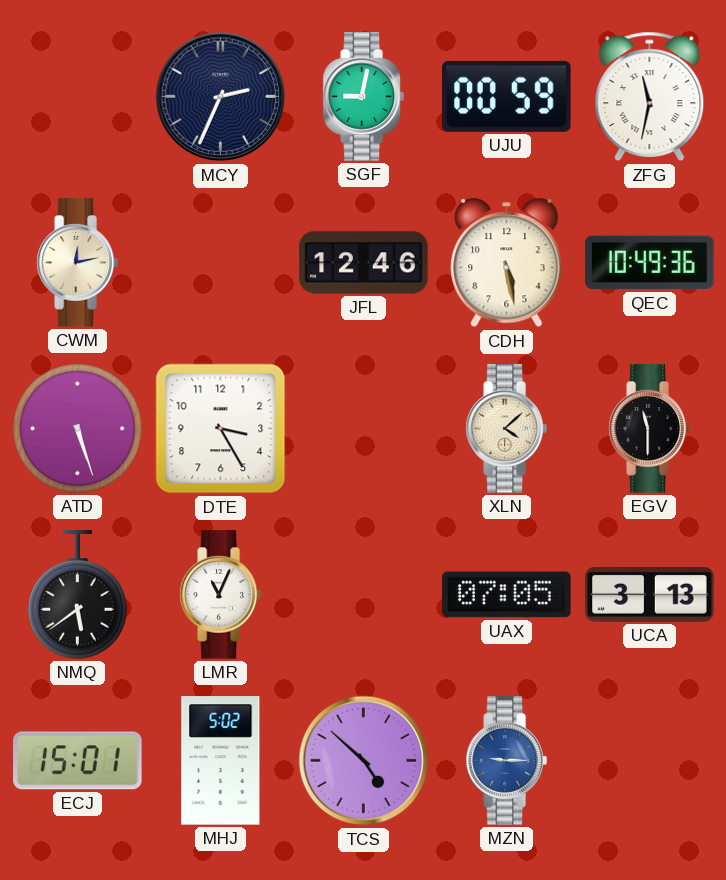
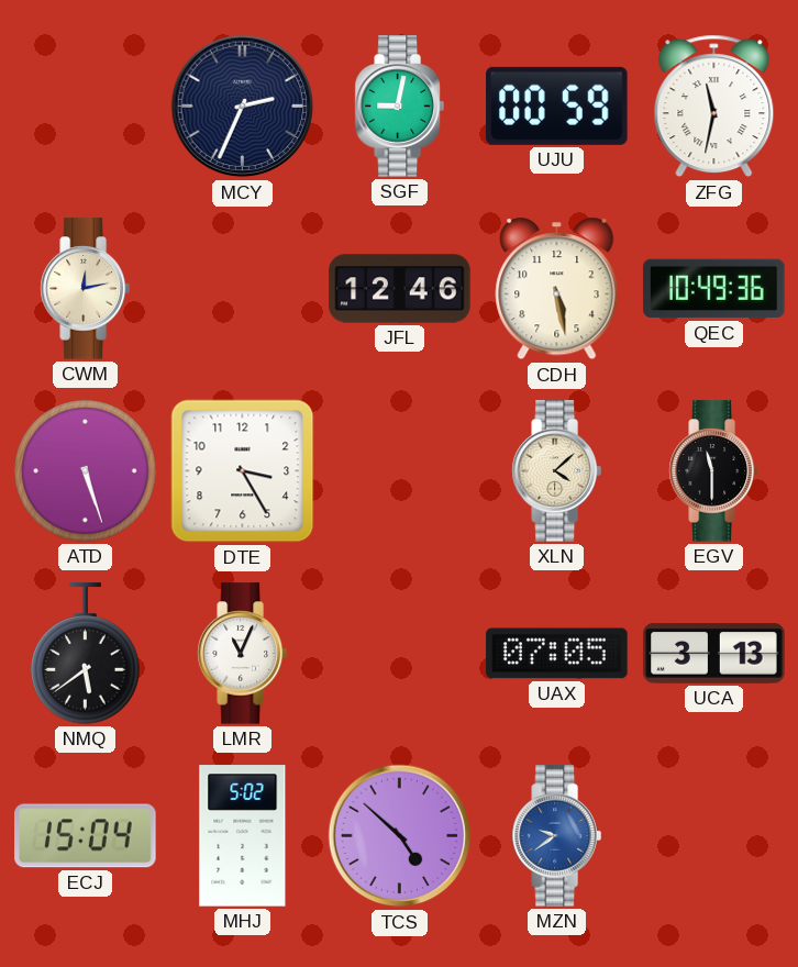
ECJ: 15:01 -> 15:04 (86, 836)
MZN: 9:15 -> 9:39 (556, 836)
